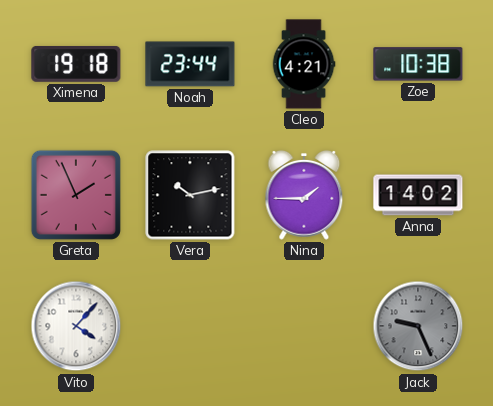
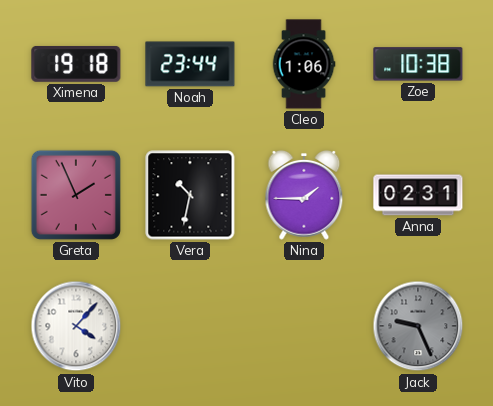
Cleo: 4:21 -> 1:06 (304, 64)
Vera: 10:13 -> 10:32 (190, 195)
Anna: 14:02 -> 02:31 (418, 195)
